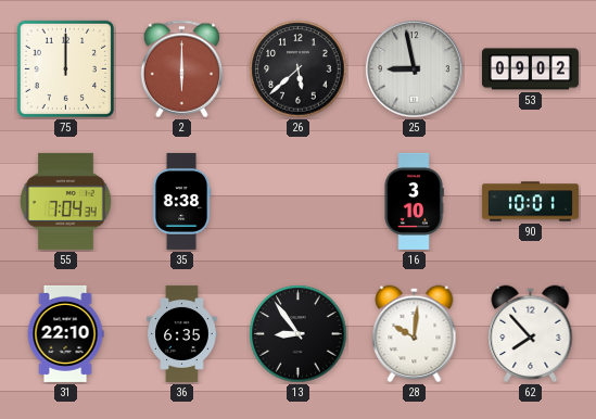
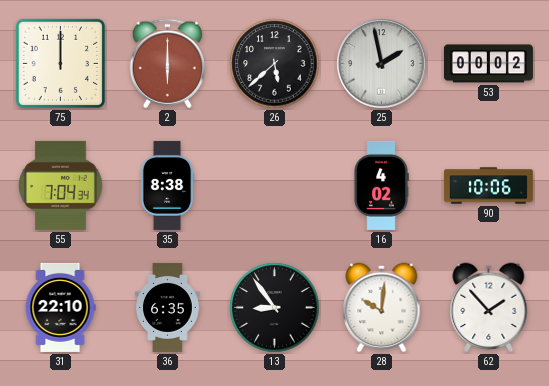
25: 8:58 -> 1:58 (382, 64)
53: 09:02 -> 00:02 (488, 64)
16: 3:10 -> 4:02 (381, 185)
90: 10:01 -> 10:06 (488, 186)
62: 7:53 -> 1:53 (489, 308)
